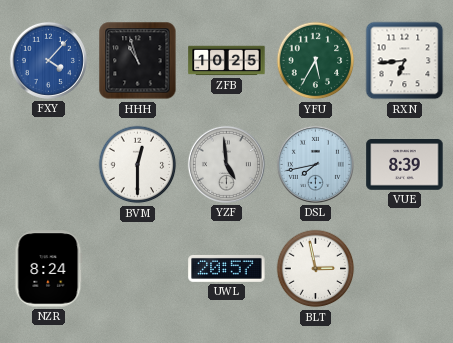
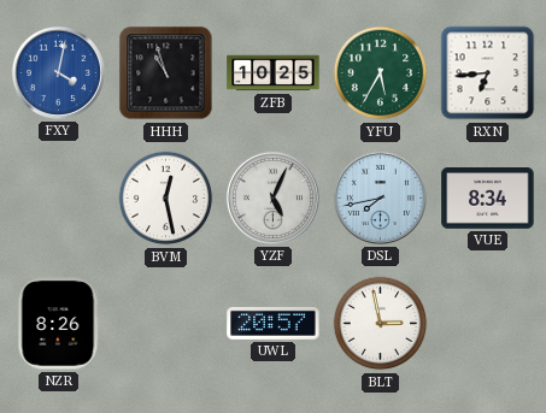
FXY: 4:07 -> 4:02 (58, 72)
BVM: 12:30 -> 12:28 (166, 199)
YZF: 4:59 -> 5:04 (272, 197)
VUE: 8:39 -> 8:34 (488, 199)
NZR: 8:24 -> 8:26 (59, 324)
